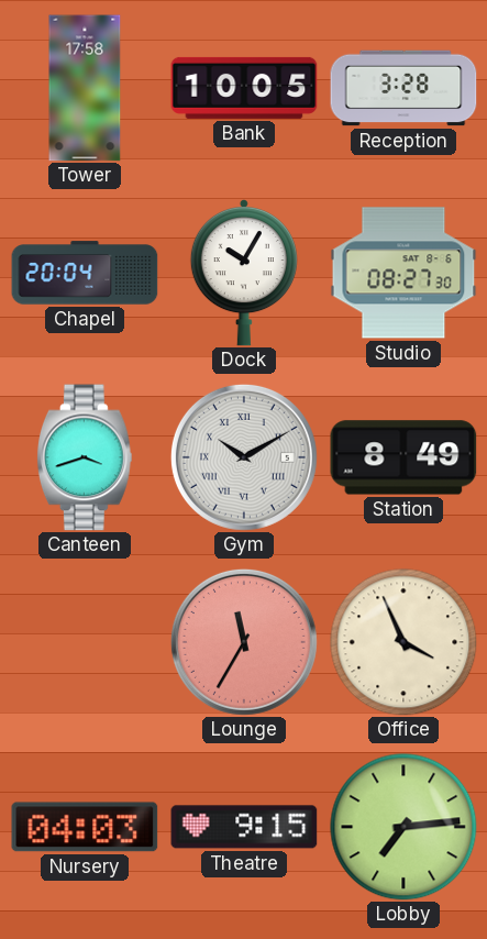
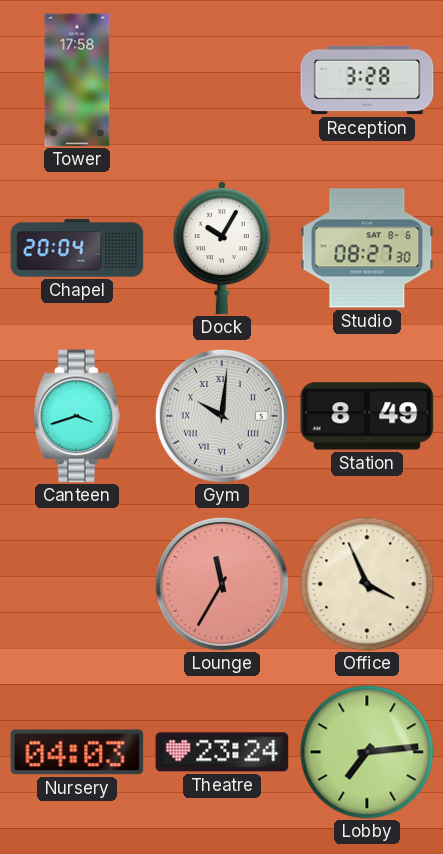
Bank: 10:05 -> none (244, 88)
Gym: 10:10 -> 10:01 (222, 416)
Theatre: 9:15 -> 23:24 (222, 752)
